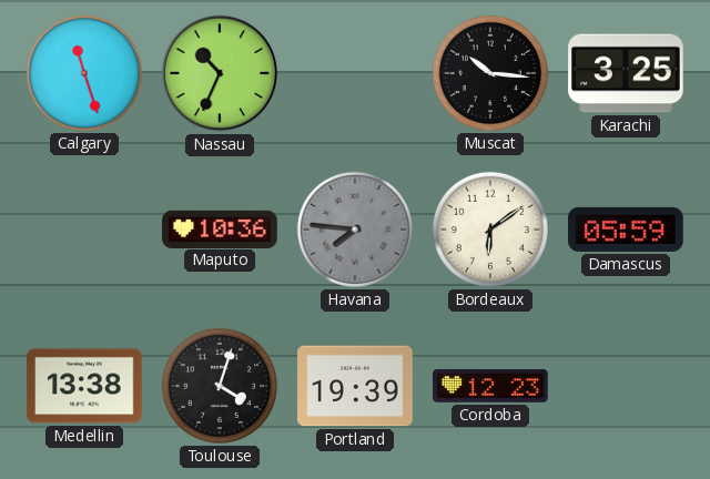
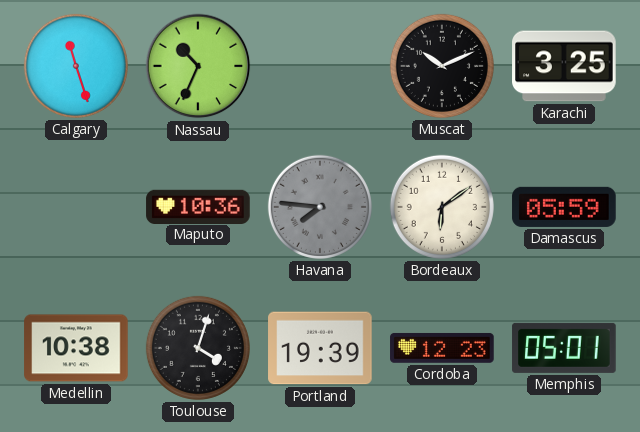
Muscat: 10:16 -> 10:11 (442, 66)
Medellin: 13:38 -> 10:38 (76, 348)
Memphis: none -> 05:01 (564, 348)
